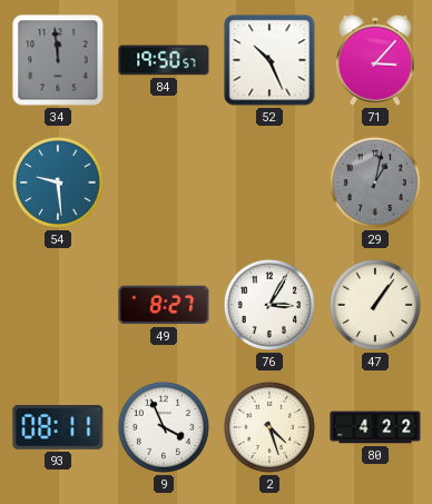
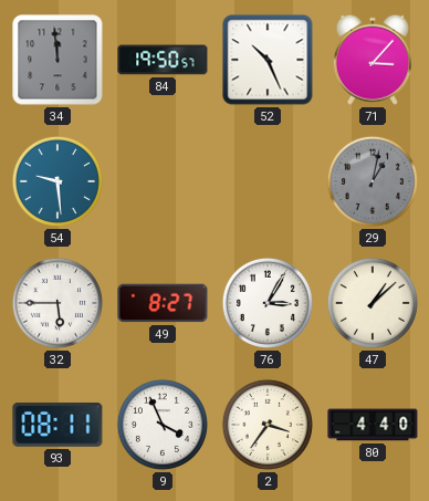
32: none -> 5:45 (57, 303)
47: 1:06 -> 1:08 (373, 303)
2: 4:27 -> 3:36 (268, 425)
80: 4:22 -> 4:40 (373, 425)
